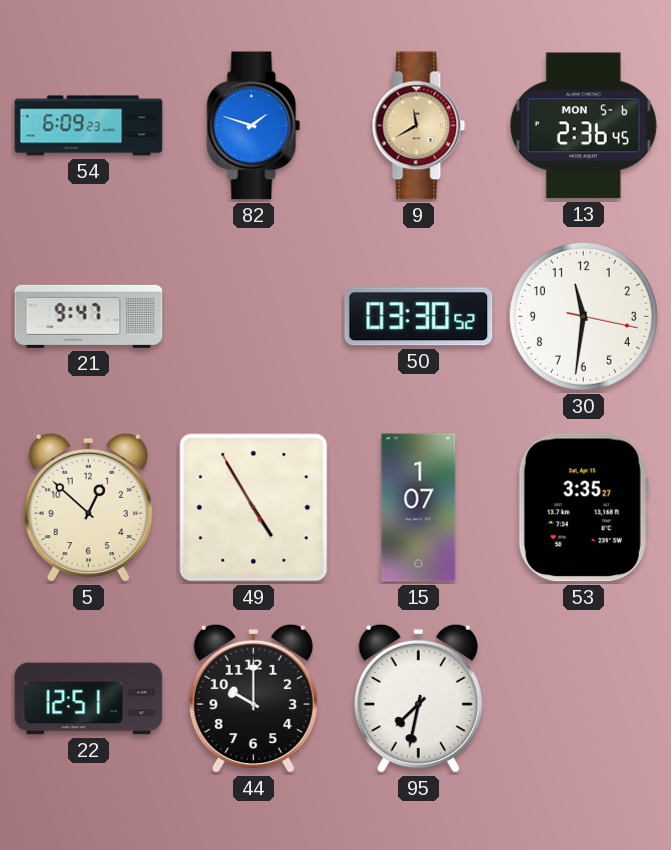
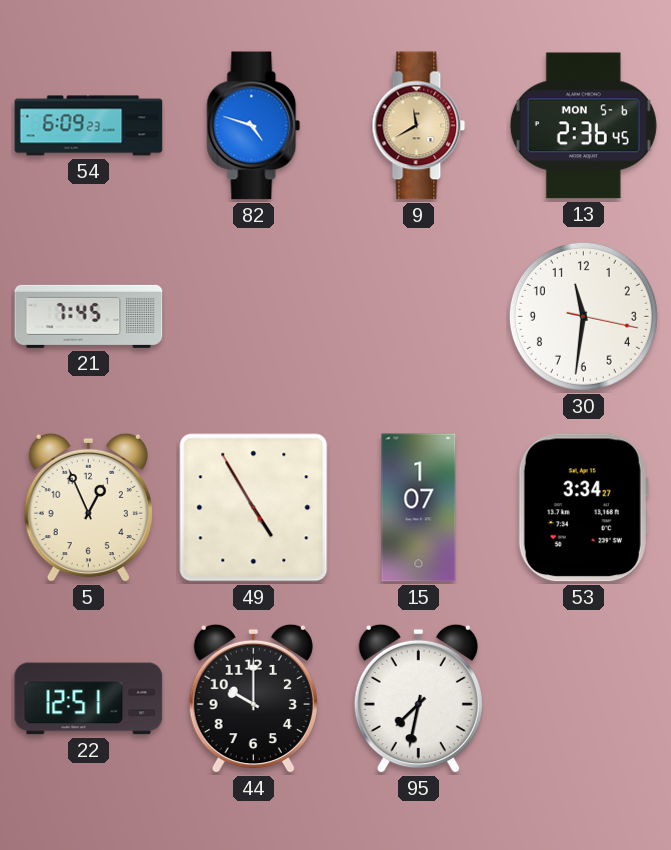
82: 1:48 -> 4:48 (254, 126)
21: 9:47 -> 7:45 (89, 316)
50: 03:30 -> none (419, 317)
5: 12:52 -> 12:56 (88, 508)
53: 3:35 -> 3:34 (583, 508)
